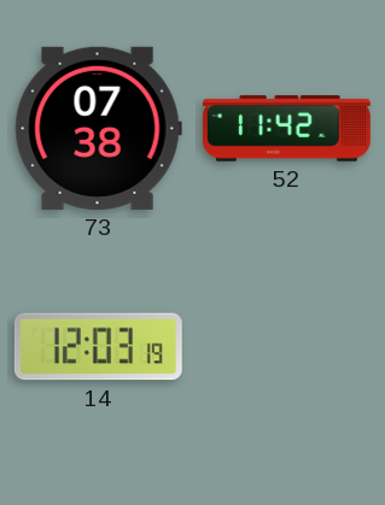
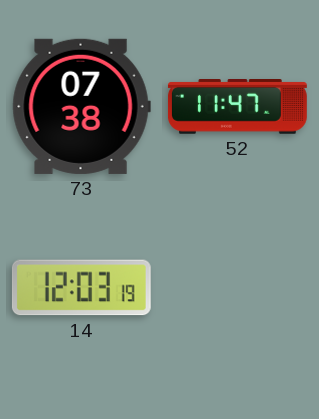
52: 11:42 -> 11:47 (237, 107)
